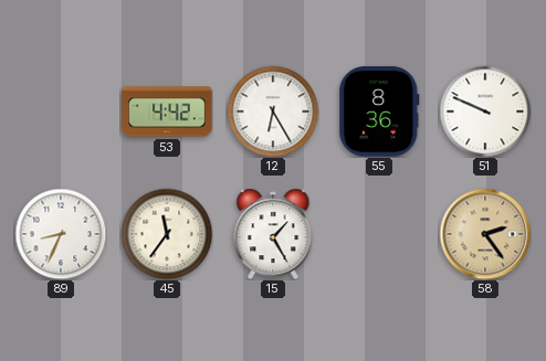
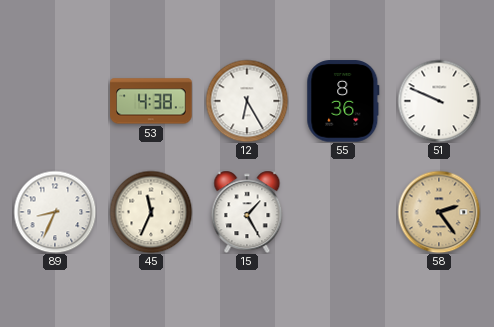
53: 4:42 -> 4:38 (151, 101)
45: 11:36 -> 11:34 (151, 212)
